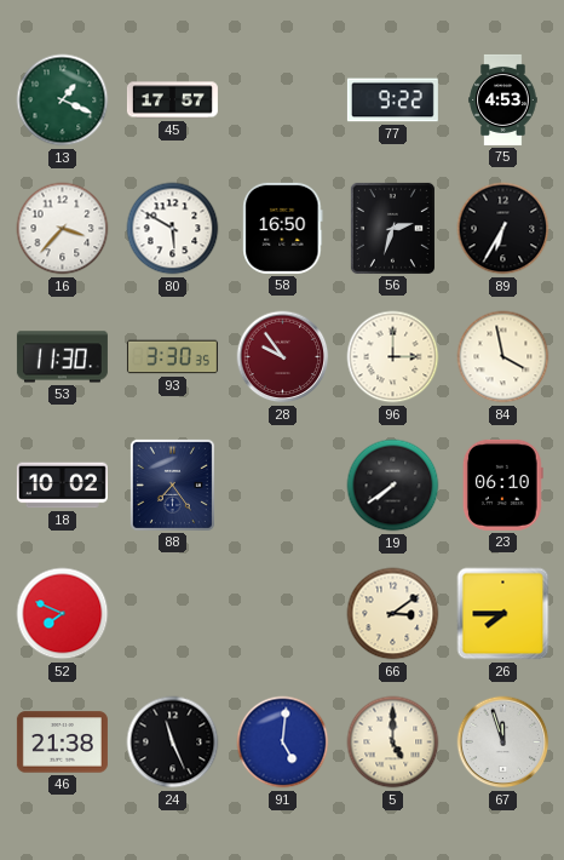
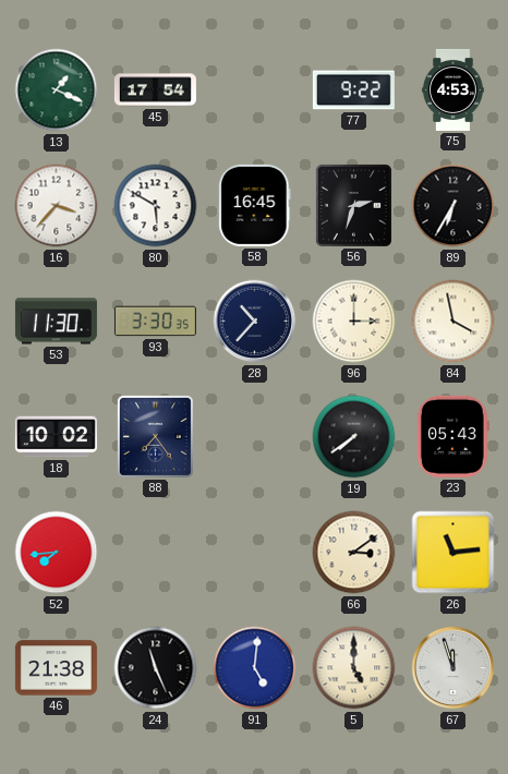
45: 17:57 -> 17:54 (155, 90)
58: 16:50 -> 16:45 (255, 205)
28: 9:54 -> 10:37 (255, 322)
28 dial: burgundy -> navy (255, 322)
23: 06:10 -> 05:43 (452, 436)
52: 7:49 -> 7:44 (57, 553)
26: 7:45 -> 11:14 (453, 553)
